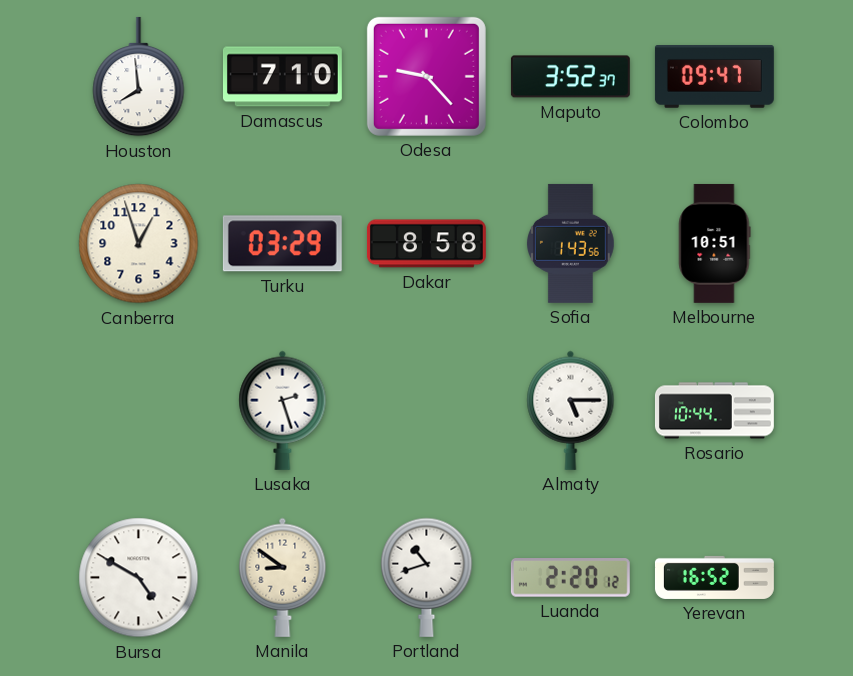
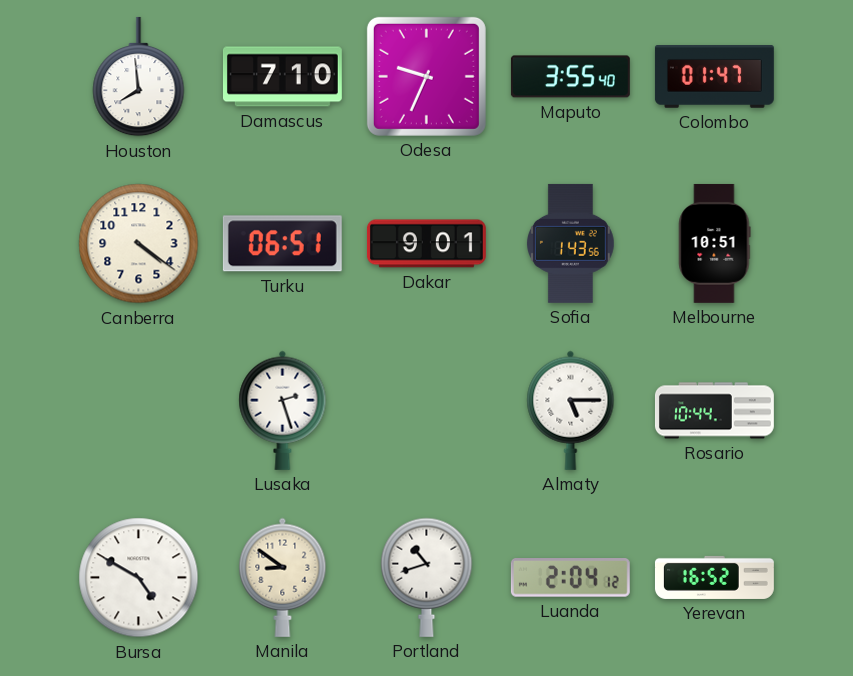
Odesa: 9:23 -> 9:34 (426, 76)
Maputo: 3:52 -> 3:55 (570, 77)
Colombo: 09:47 -> 01:47 (714, 77)
Canberra: 12:57 -> 4:21 (139, 244)
Turku: 03:29 -> 06:51 (282, 244)
Dakar: 8:58 -> 9:01 (426, 244)
Luanda: 2:20 -> 2:04 (570, 578)
